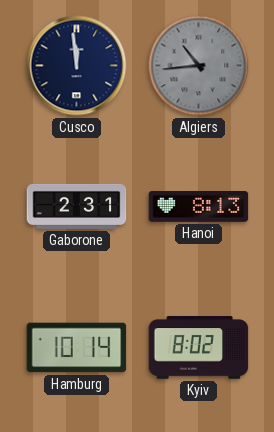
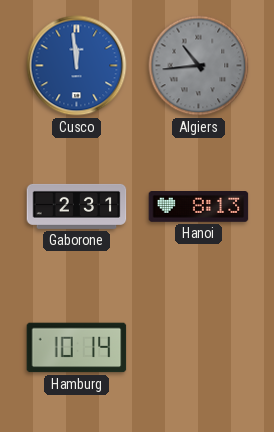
Cusco dial: navy -> blue (77, 66)
Kyiv: 8:02 -> none (199, 348)
